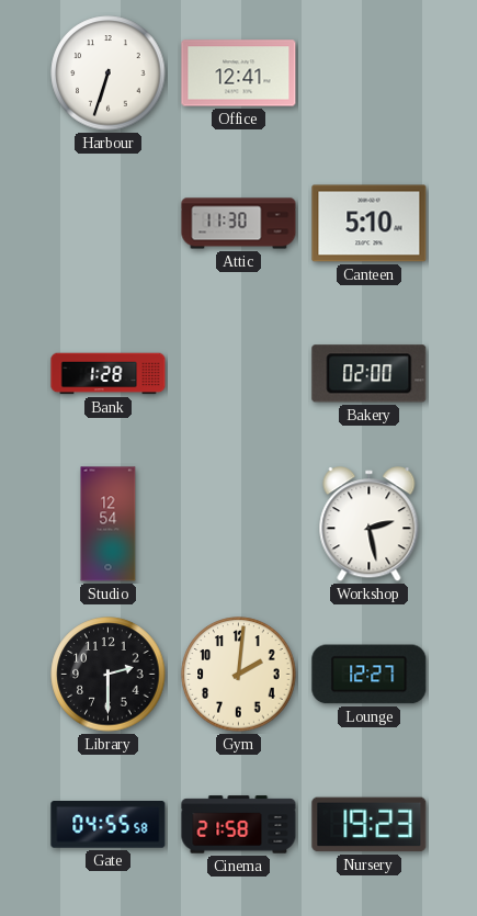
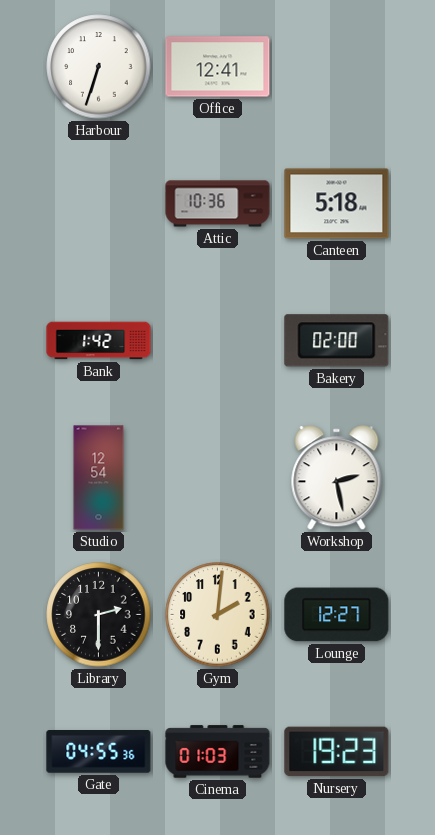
Attic: 11:30 -> 10:36 (218, 204)
Canteen: 5:10 -> 5:18 (337, 204)
Bank: 1:28 -> 1:42 (99, 341)
Gate: 04:55:58 -> 04:55:36 (99, 752)
Cinema: 21:58 -> 01:03 (218, 752)
